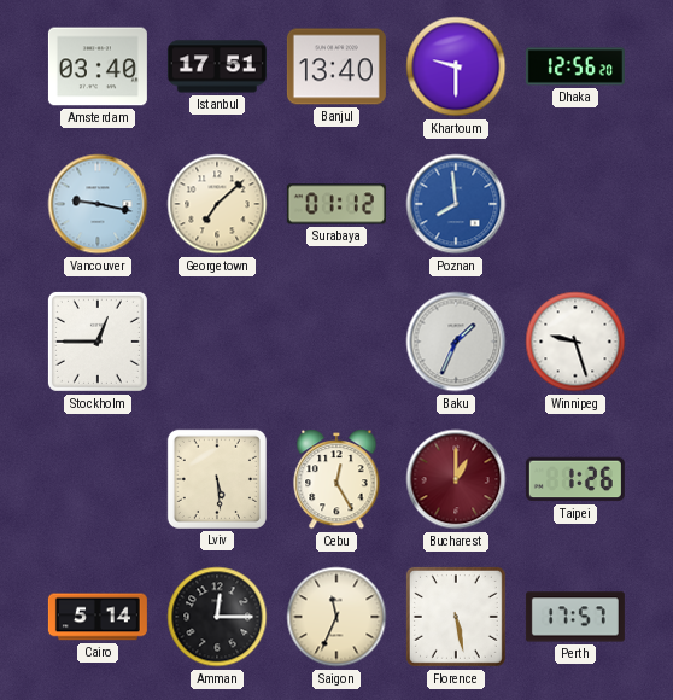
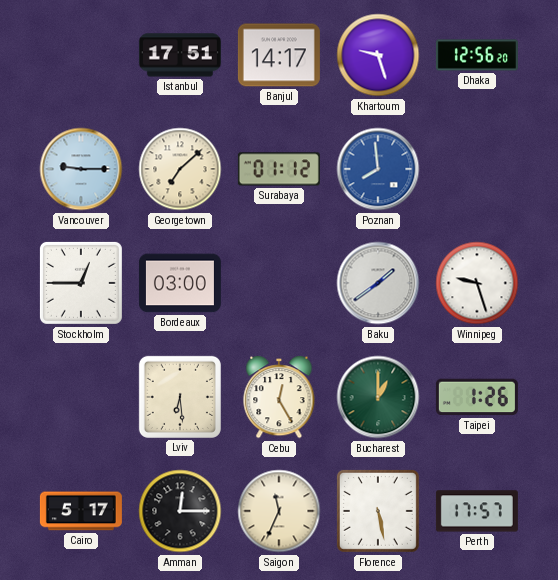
Amsterdam: 03:40 -> none (98, 66)
Banjul: 13:40 -> 14:17 (279, 55)
Khartoum: 9:30 -> 9:27 (378, 55)
Vancouver: 9:17 -> 9:15 (81, 169)
Bordeaux: none -> 03:00 (180, 283)
Baku: 1:34 -> 1:39 (378, 283)
Lviv: 5:29 -> 6:29 (180, 397)
Bucharest dial: burgundy -> green (378, 397)
Cairo: 5:14 -> 5:17 (81, 511)
